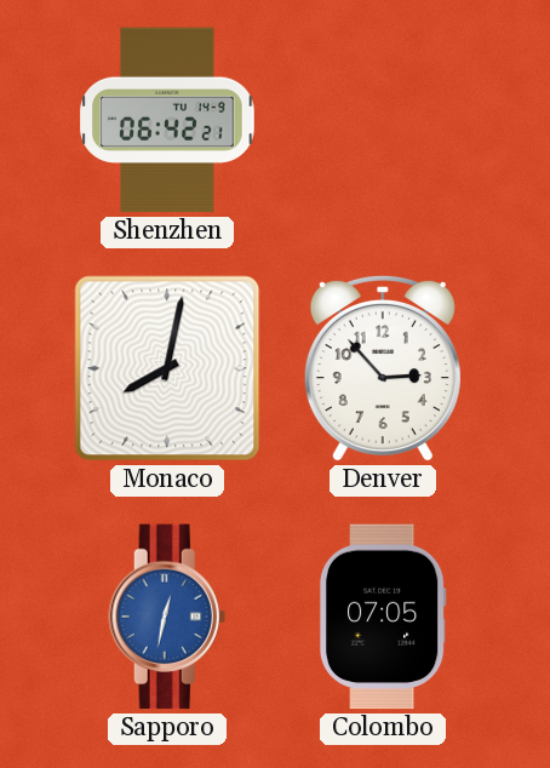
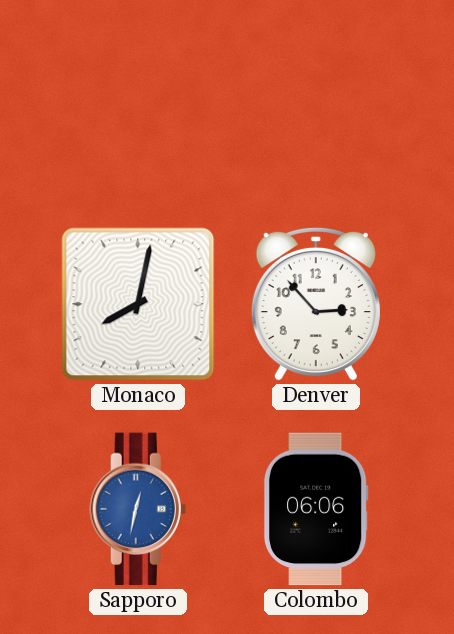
Shenzhen: 06:42 -> none (167, 120)
Colombo: 07:05 -> 06:06 (316, 509)
